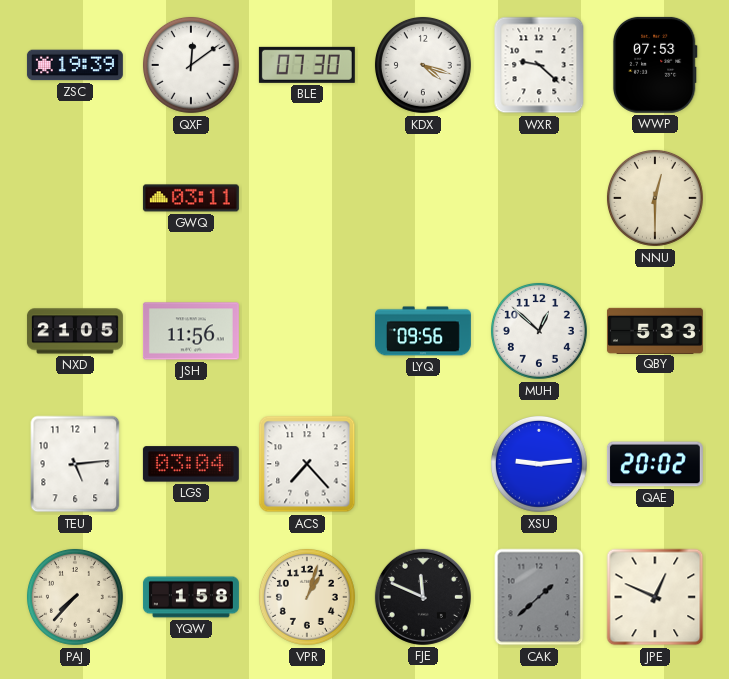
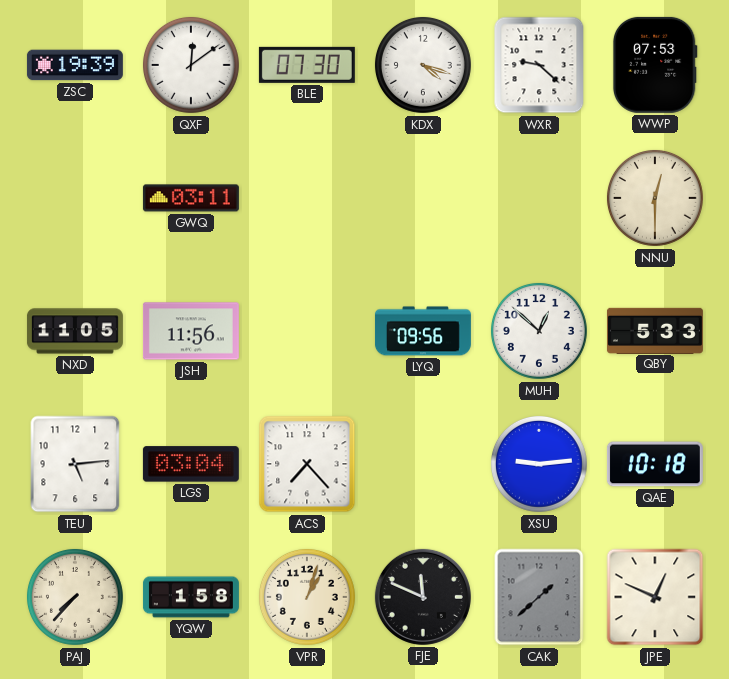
NXD: 21:05 -> 11:05 (75, 331)
QAE: 20:02 -> 10:18 (655, 464)
